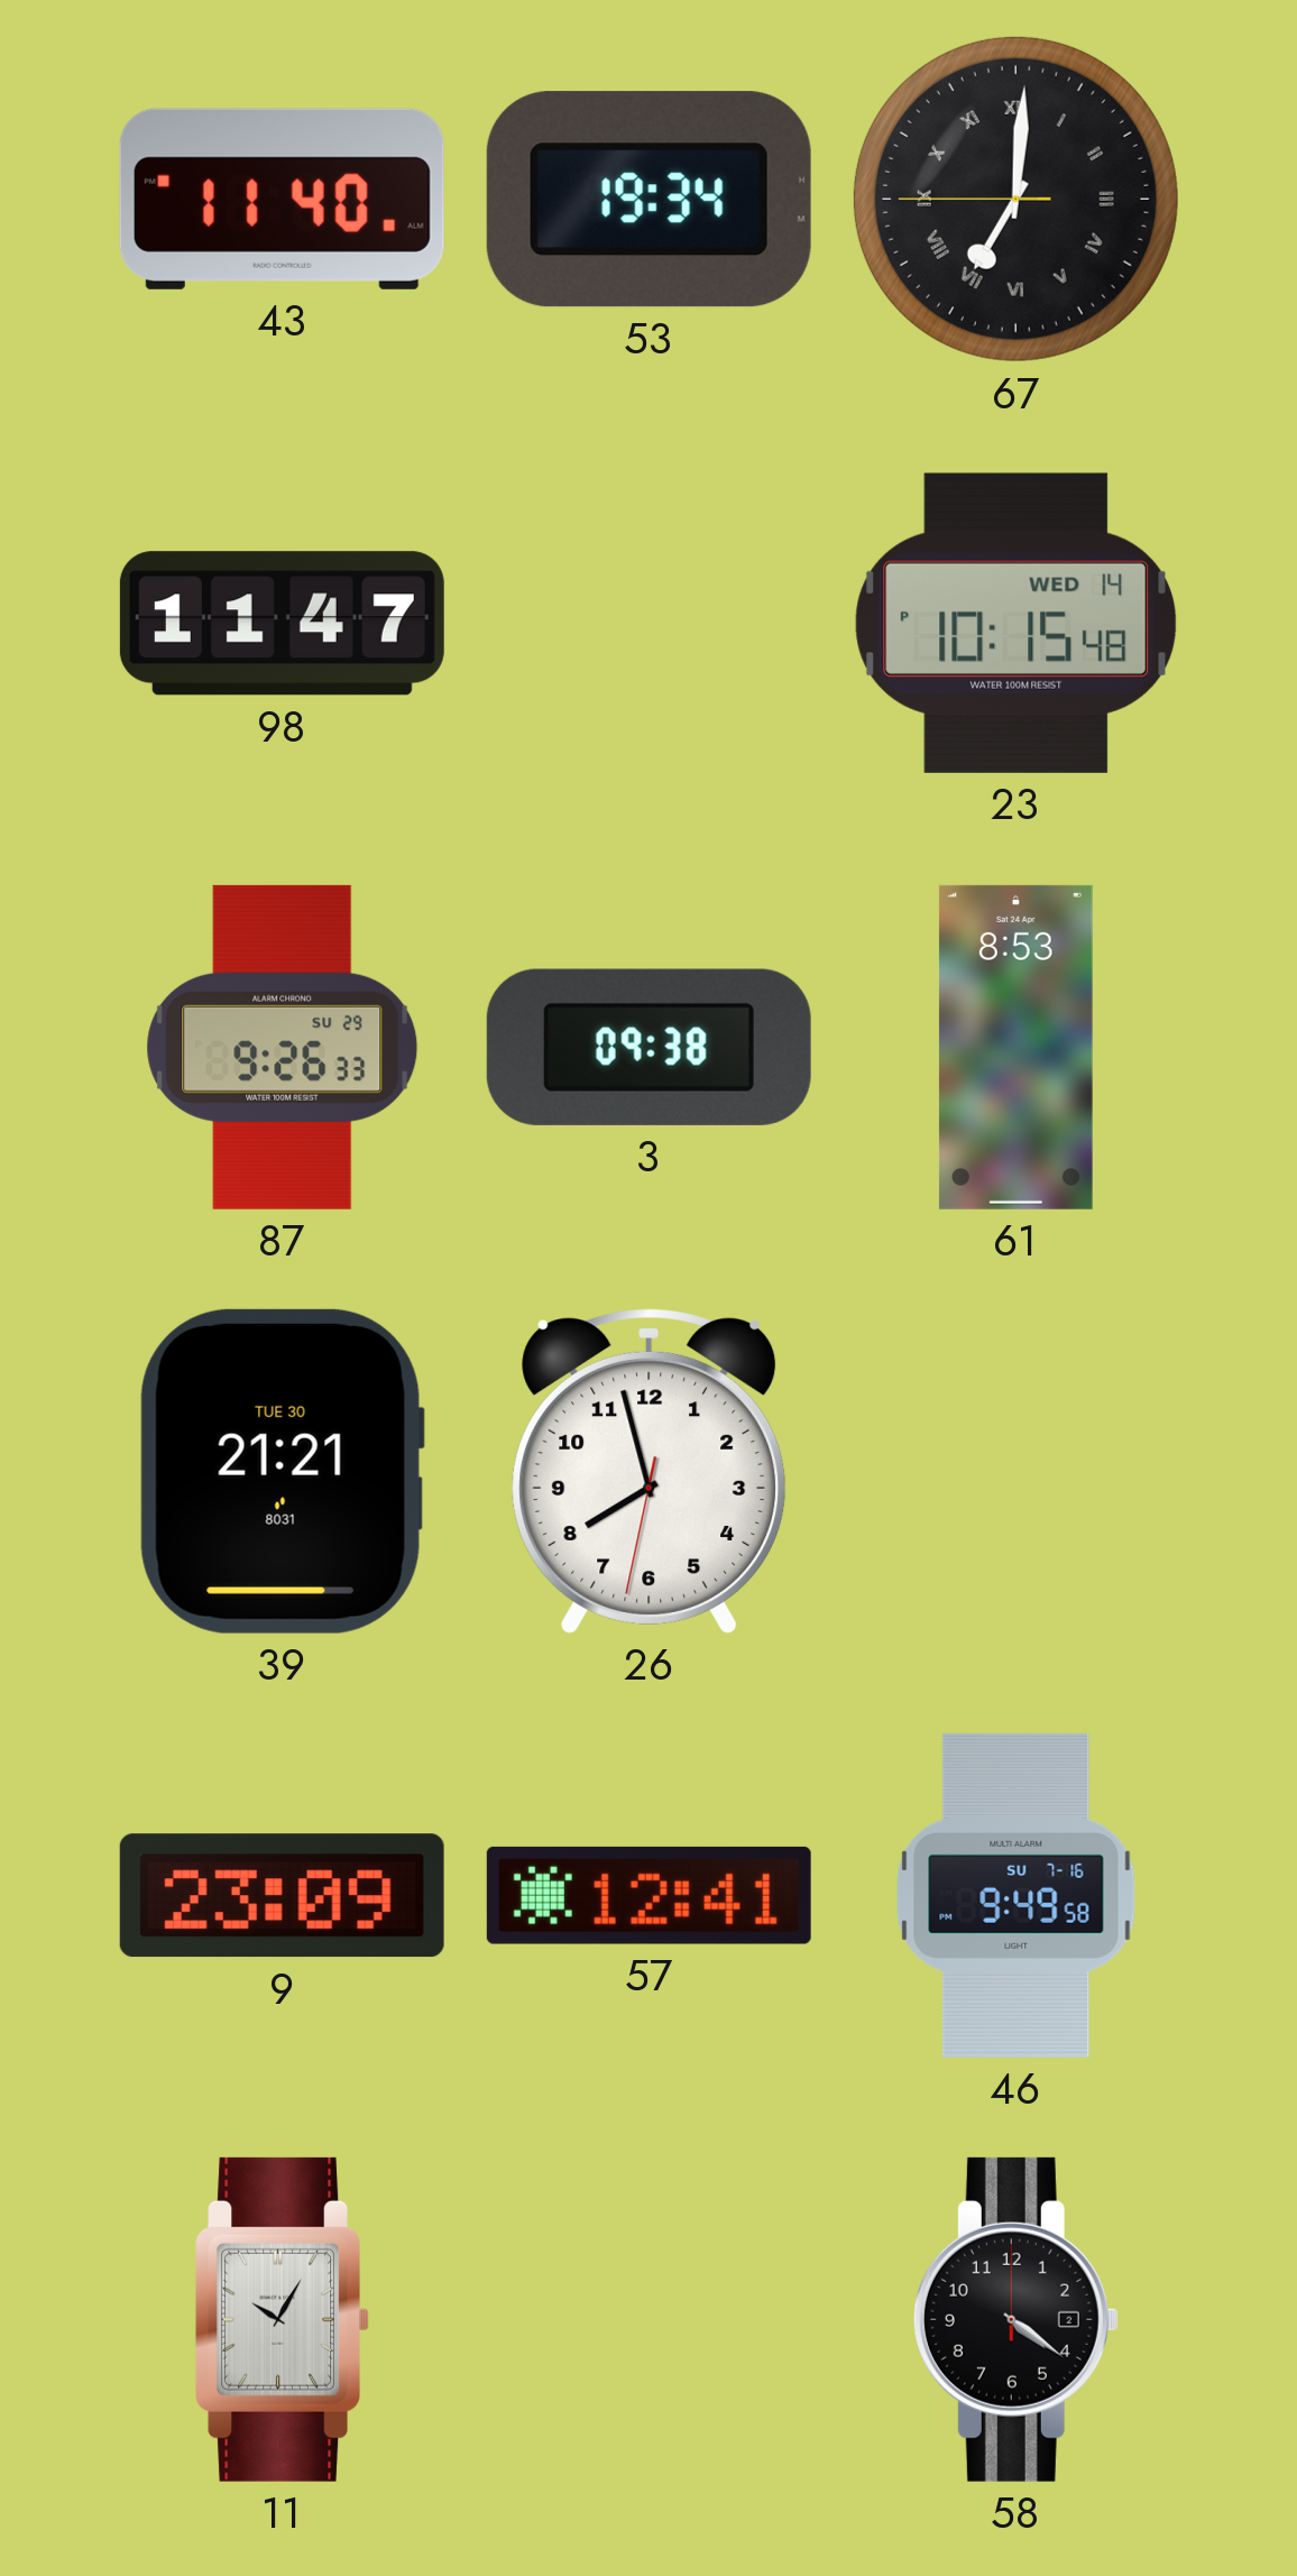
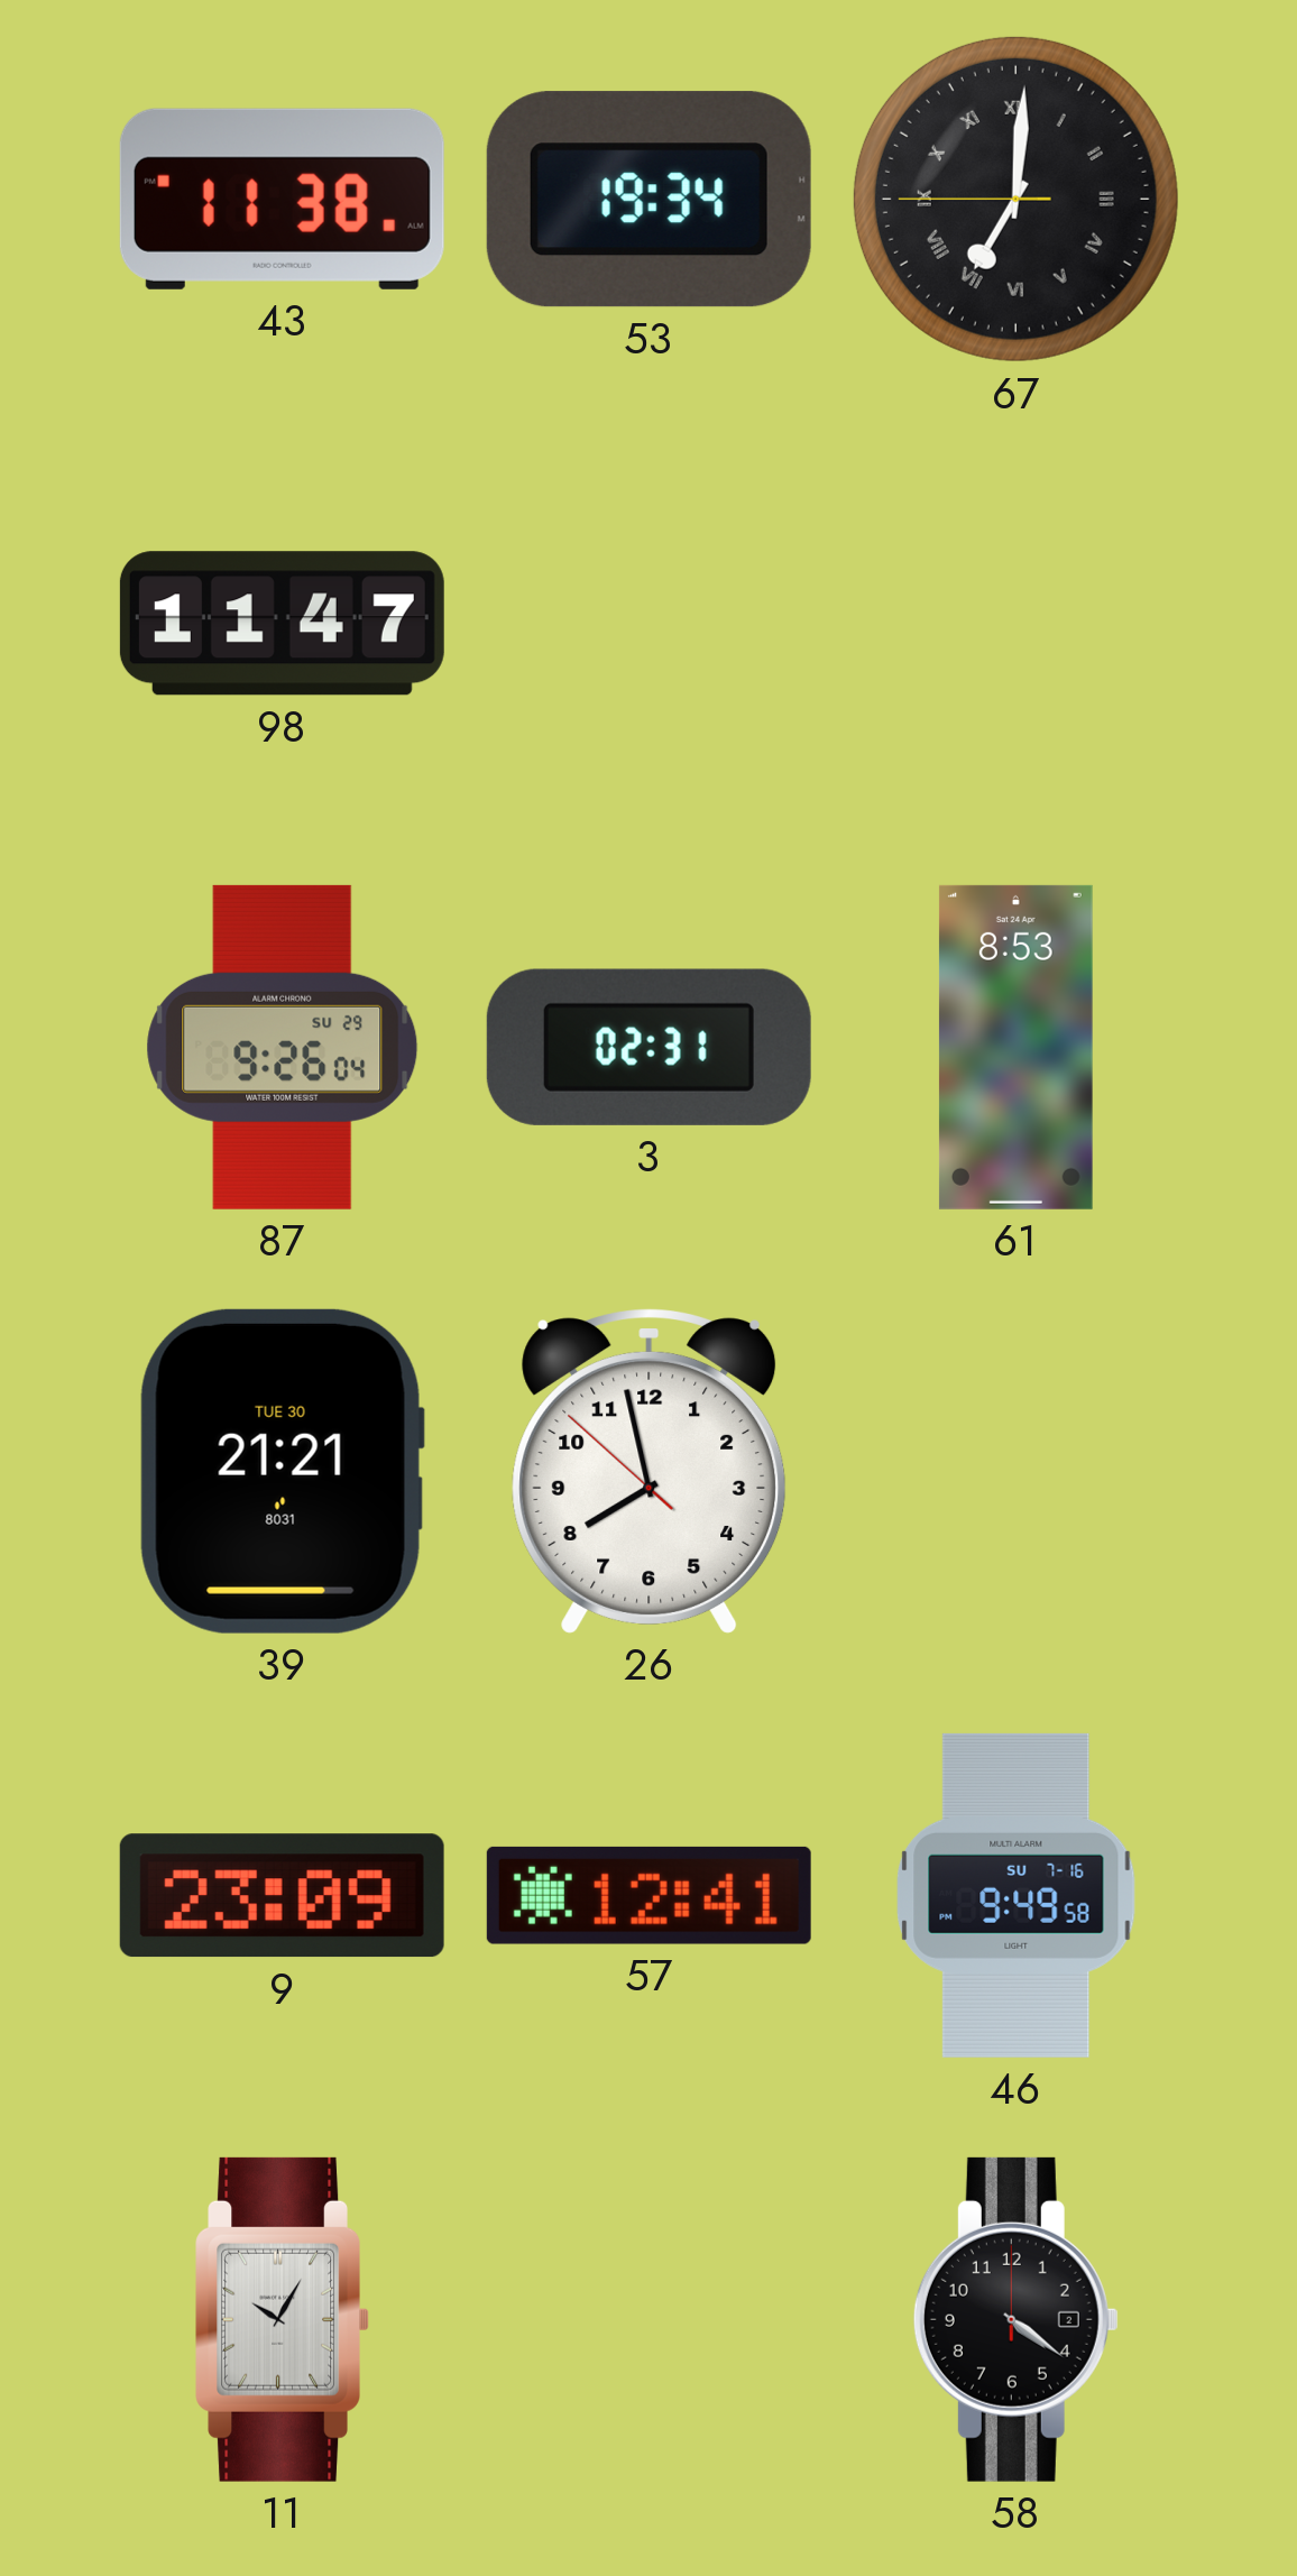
43: 11:40 -> 11:38 (282, 199)
23: 10:15 -> none (1017, 623)
87: 9:26:33 -> 9:26:04 (283, 1047)
3: 09:38 -> 02:31 (648, 1047)
26: 7:57:32 -> 7:57:52 (650, 1472)
